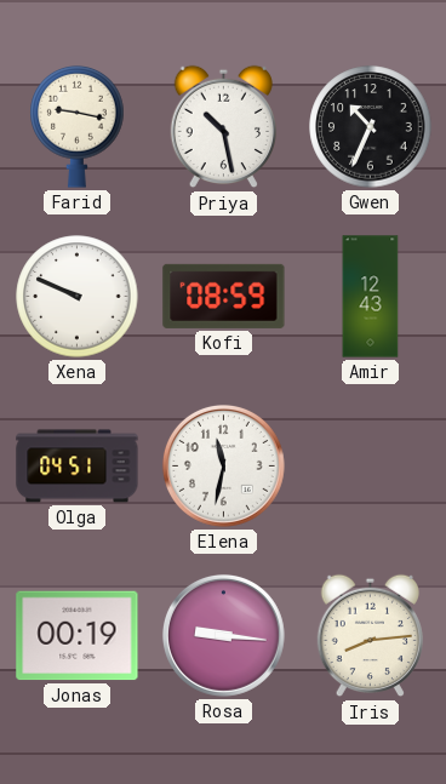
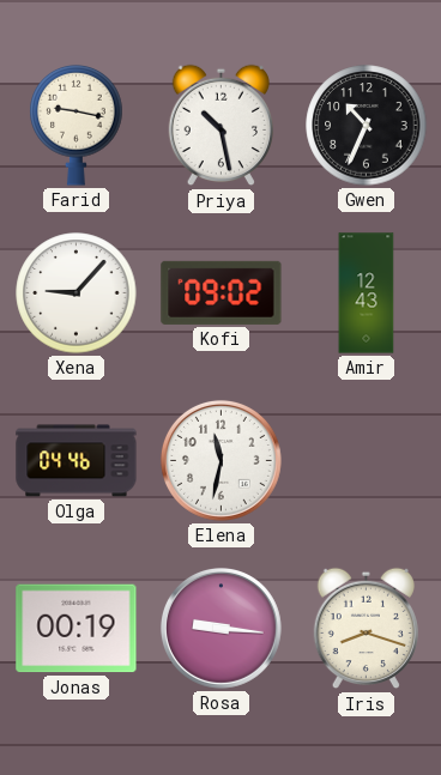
Xena: 9:49 -> 9:07 (77, 293)
Kofi: 08:59 -> 09:02 (222, 292)
Olga: 04:51 -> 04:46 (77, 461)
Iris: 8:14 -> 8:18 (366, 629)
